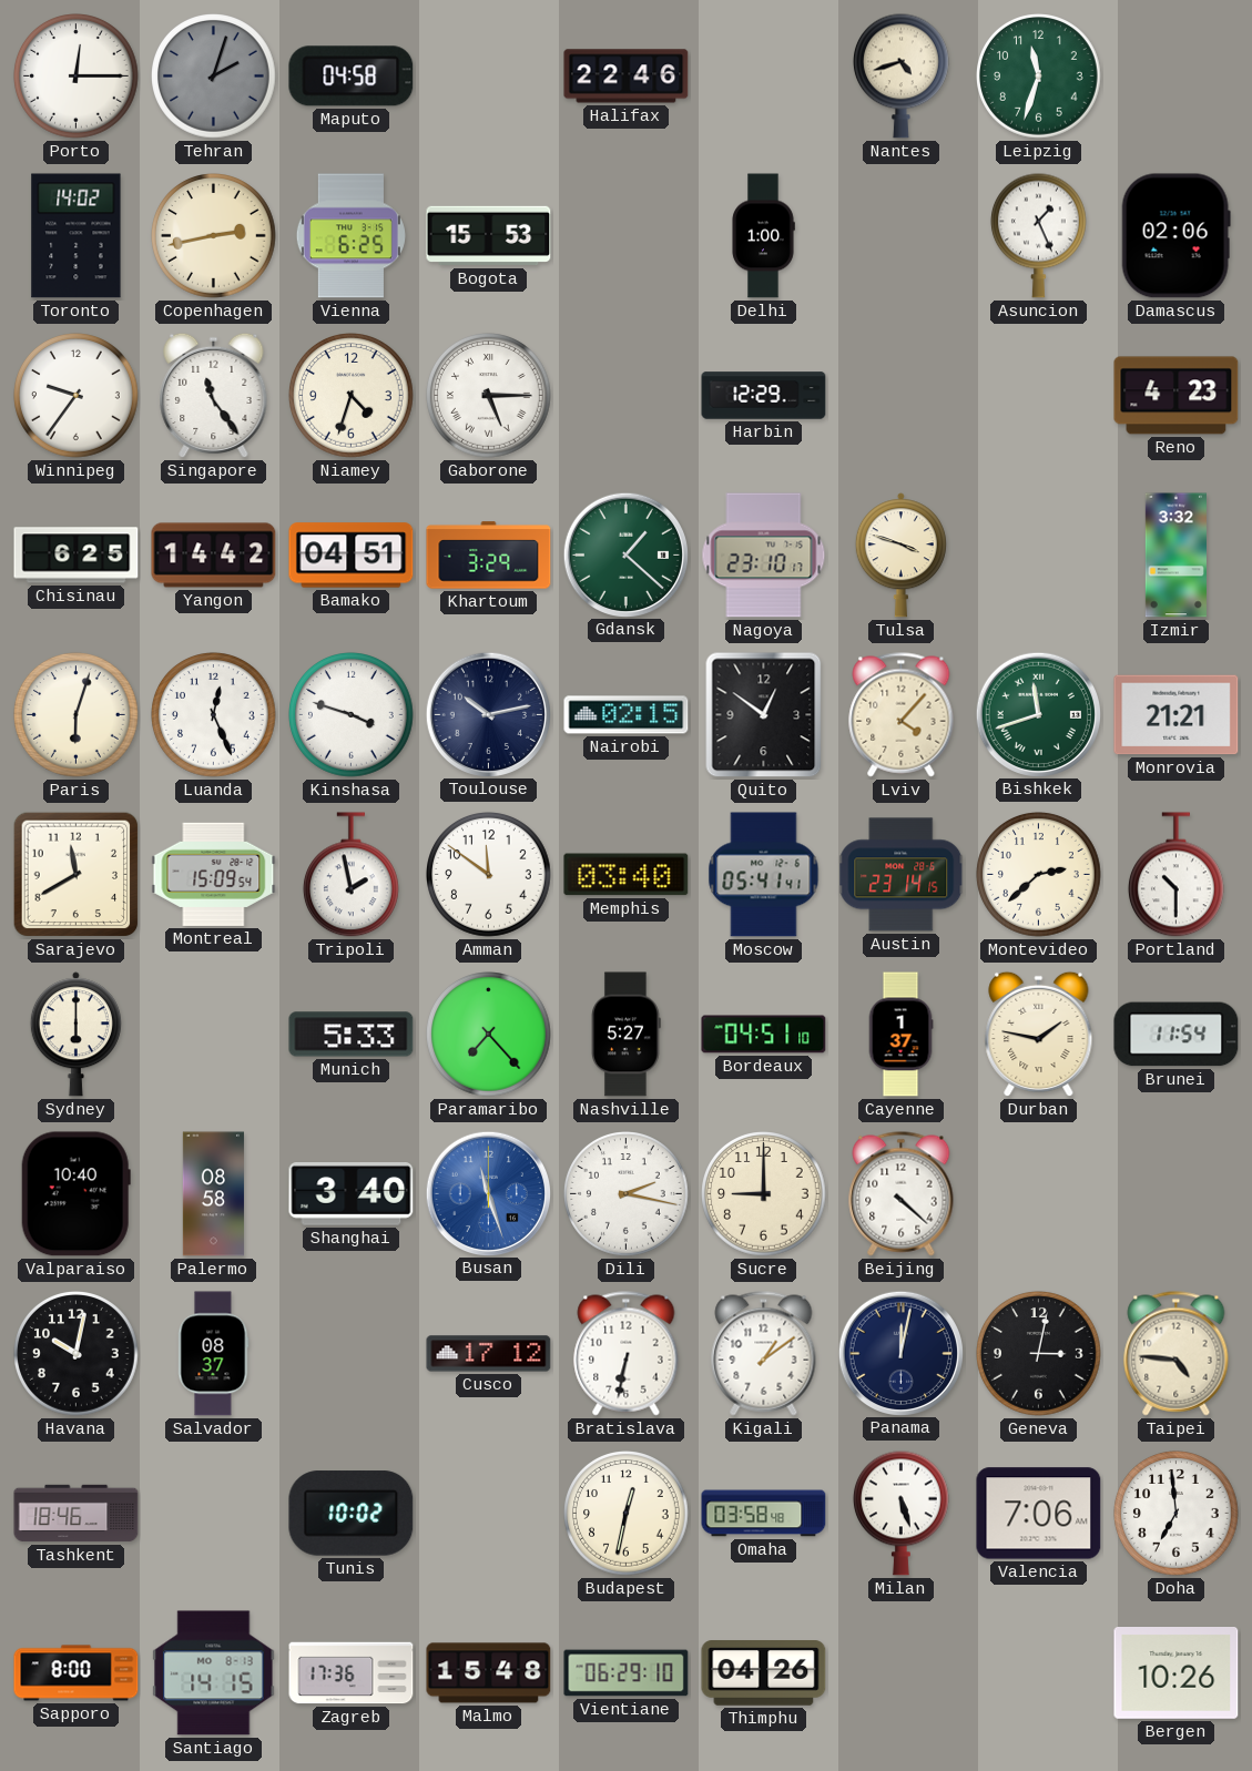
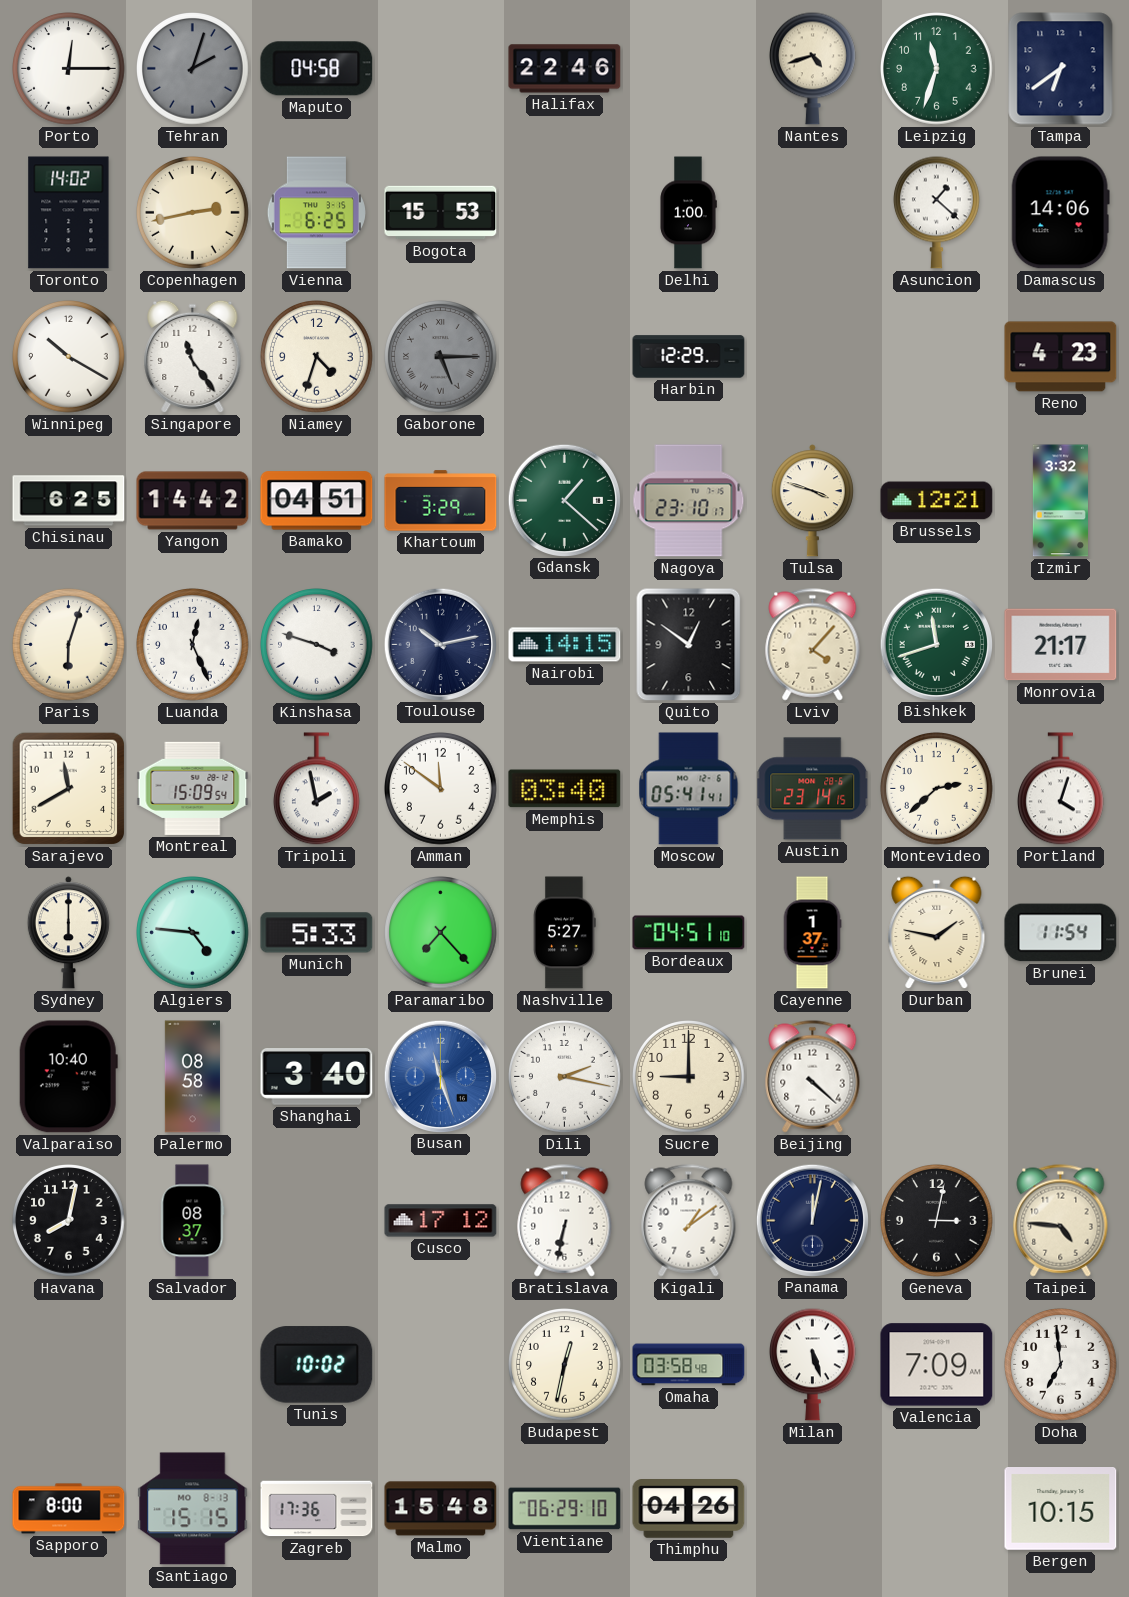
Tampa: none -> 6:39 (1061, 69)
Asuncion: 1:26 -> 1:22 (937, 212)
Damascus: 02:06 -> 14:06 (1060, 213)
Winnipeg: 9:36 -> 10:20 (69, 357)
Gaborone dial: white -> grey (441, 357)
Brussels: none -> 12:21 (937, 501)
Nairobi: 02:15 -> 14:15 (565, 645)
Monrovia: 21:21 -> 21:17 (1061, 645)
Portland: 10:30 -> 4:03 (1061, 789)
Algiers: none -> 4:46 (193, 933)
Havana: 10:02 -> 8:02 (69, 1221)
Tashkent: 18:46 -> none (77, 1514)
Valencia: 7:06 -> 7:09 (937, 1365)
Santiago: 14:15 -> 15:15 (193, 1509)
Bergen: 10:26 -> 10:15 (1061, 1509)
